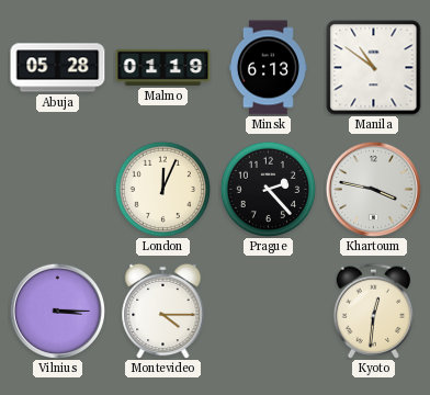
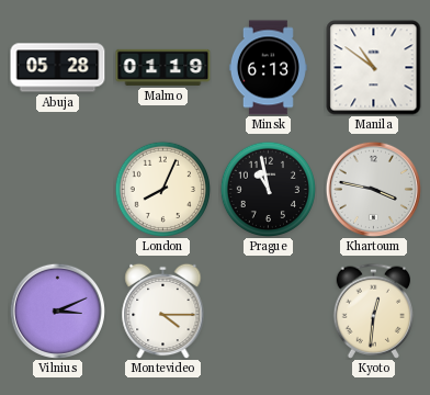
London: 12:04 -> 8:04 (162, 189)
Prague: 2:23 -> 10:58 (268, 189)
Vilnius: 3:15 -> 3:11 (57, 311)
